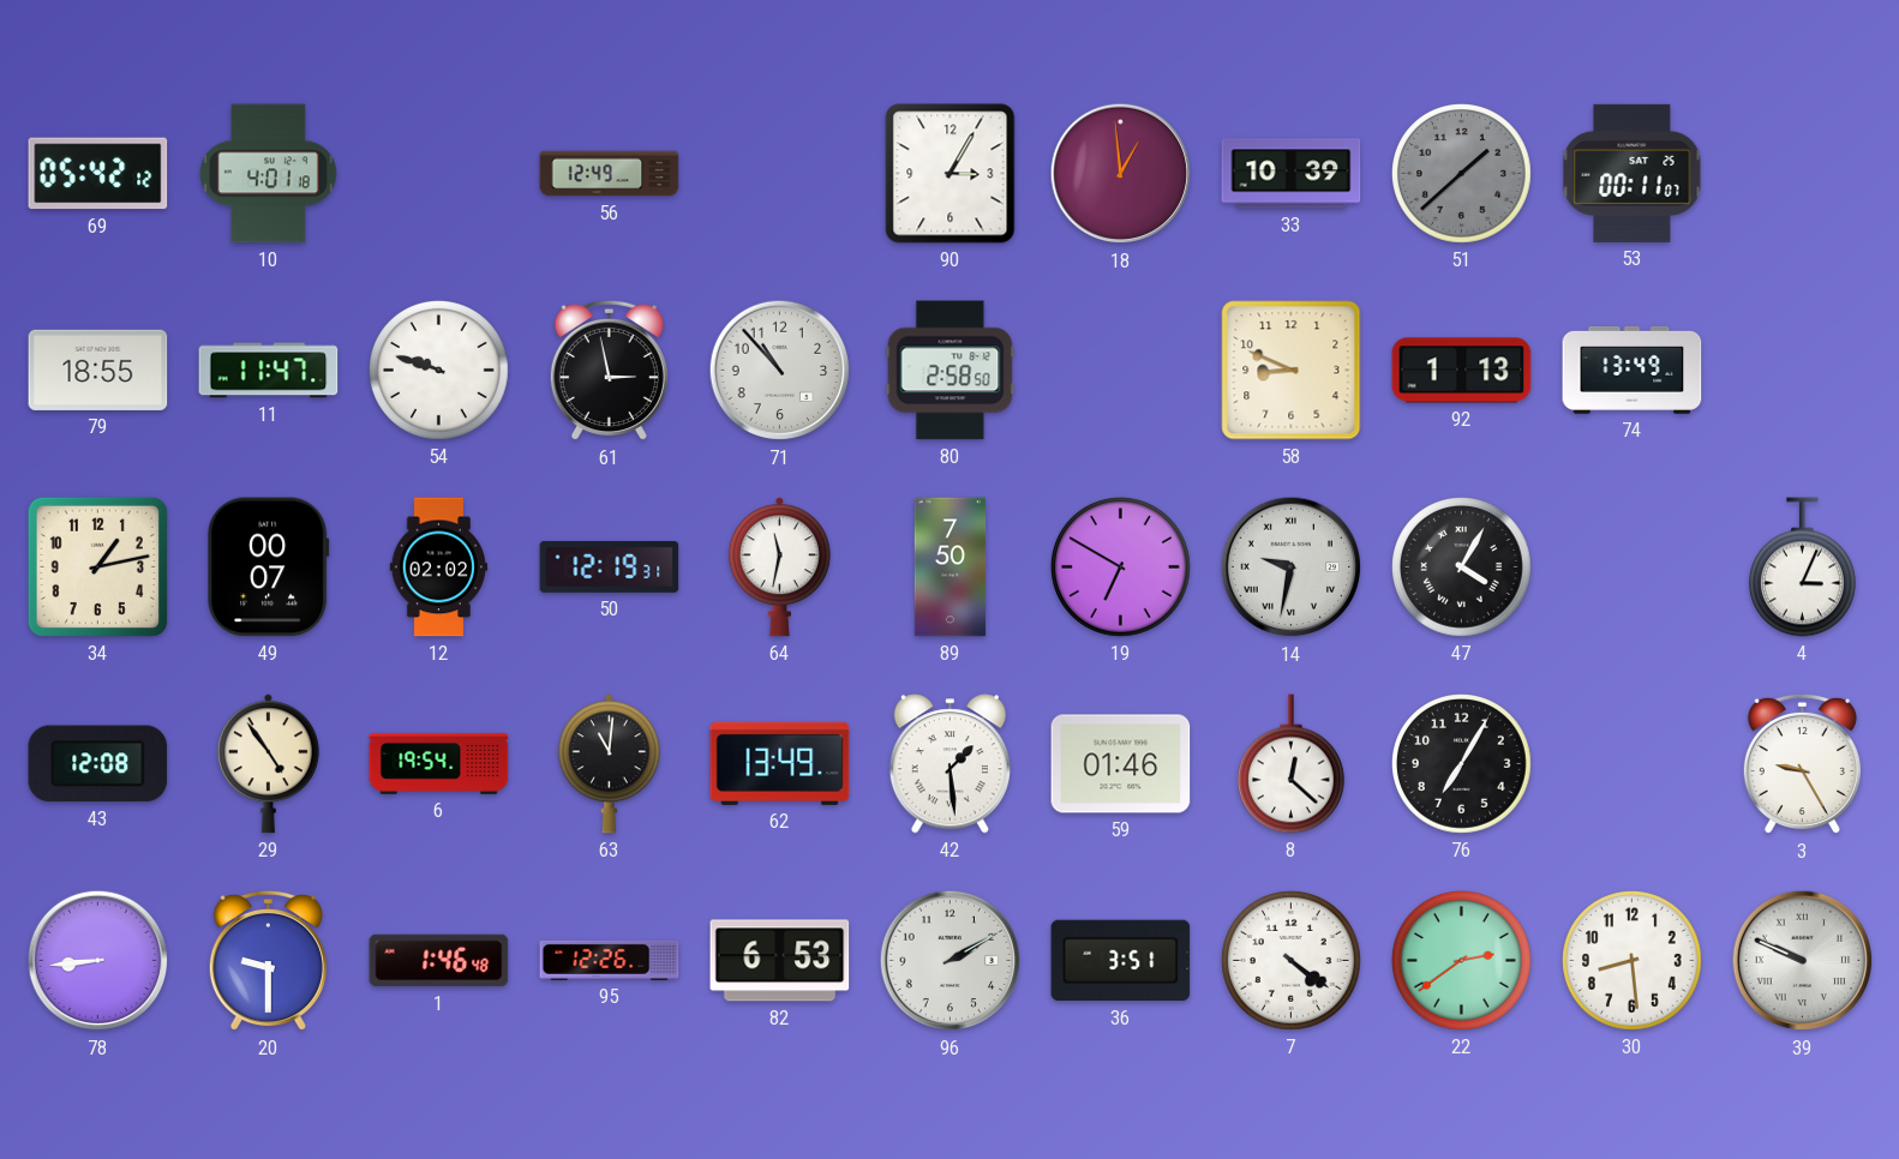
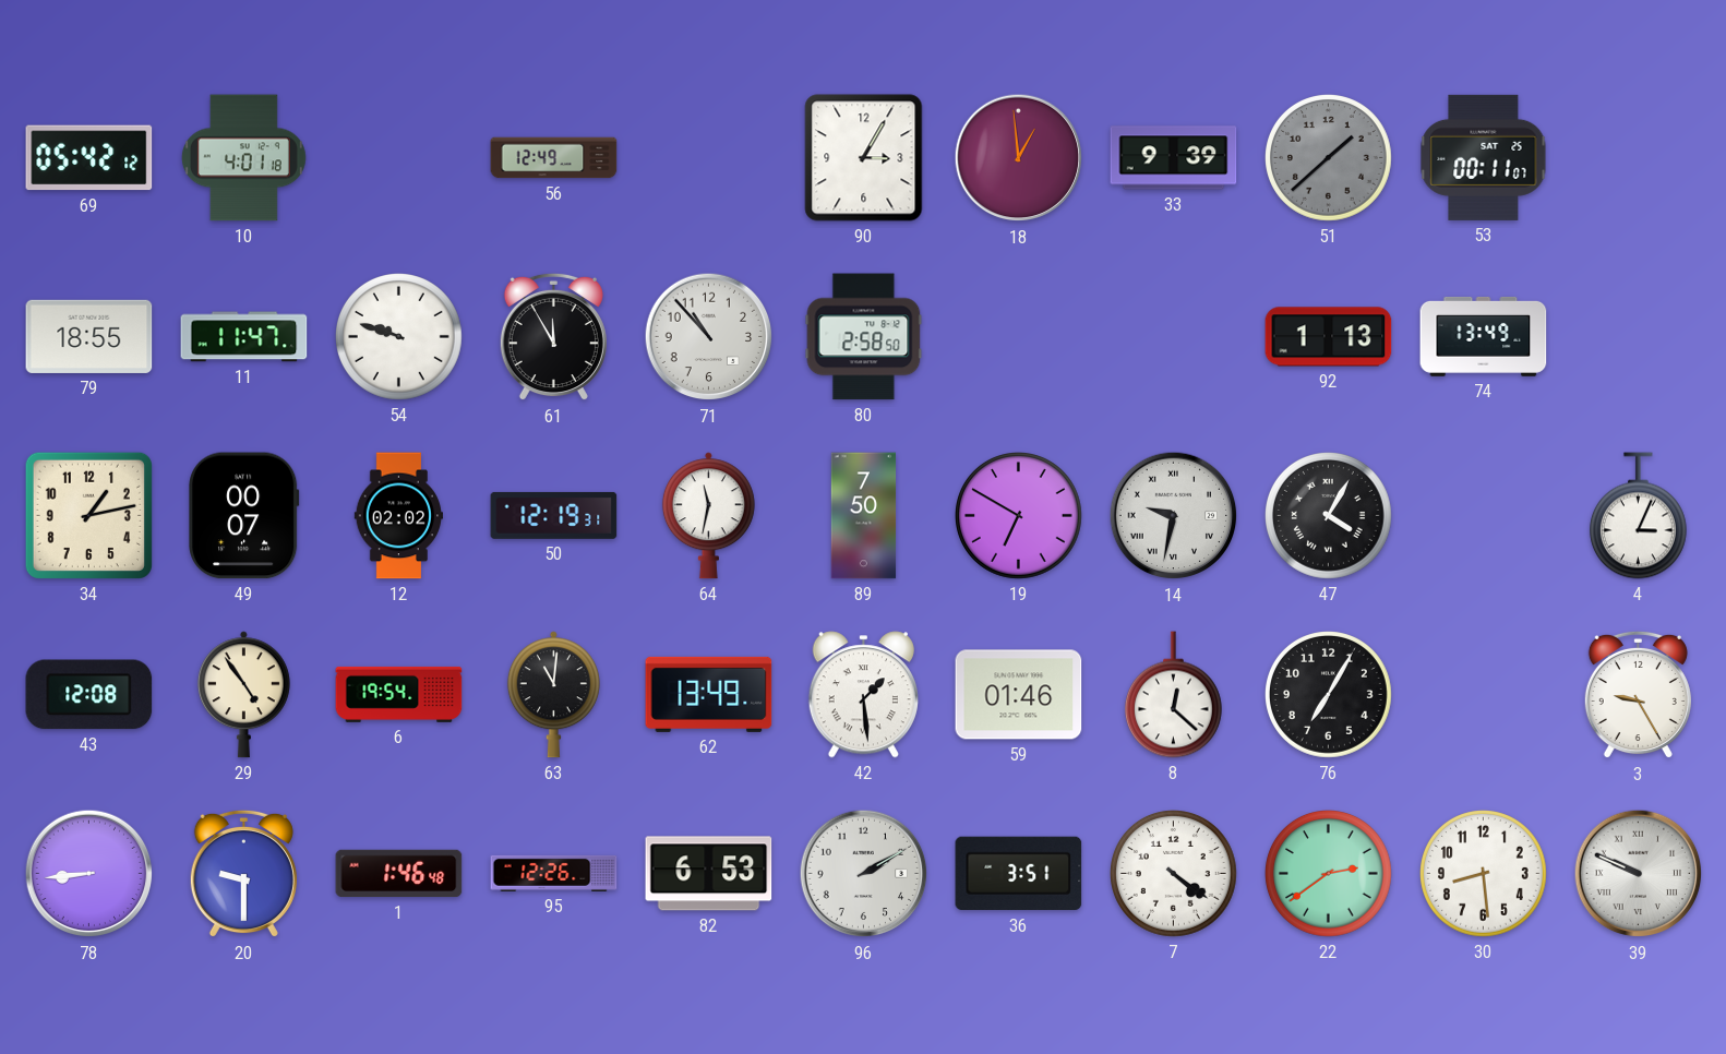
33: 10:39 -> 9:39 (1174, 158)
61: 2:58 -> 11:55 (553, 337)
58: 8:49 -> none (1292, 371)
